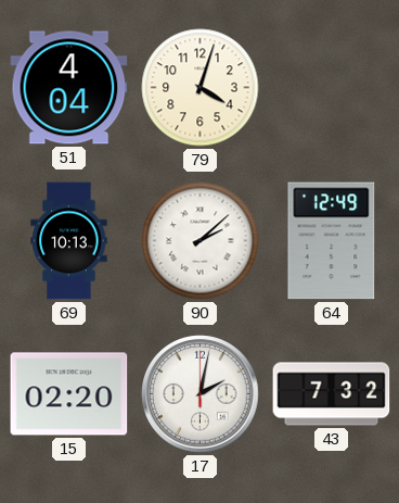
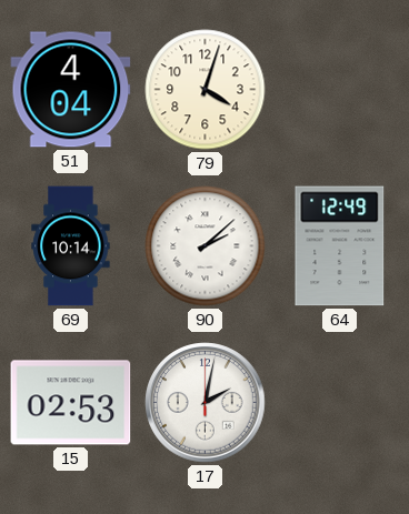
69: 10:13 -> 10:14 (71, 246)
15: 02:20 -> 02:53 (71, 403)
43: 7:32 -> none (332, 394)
